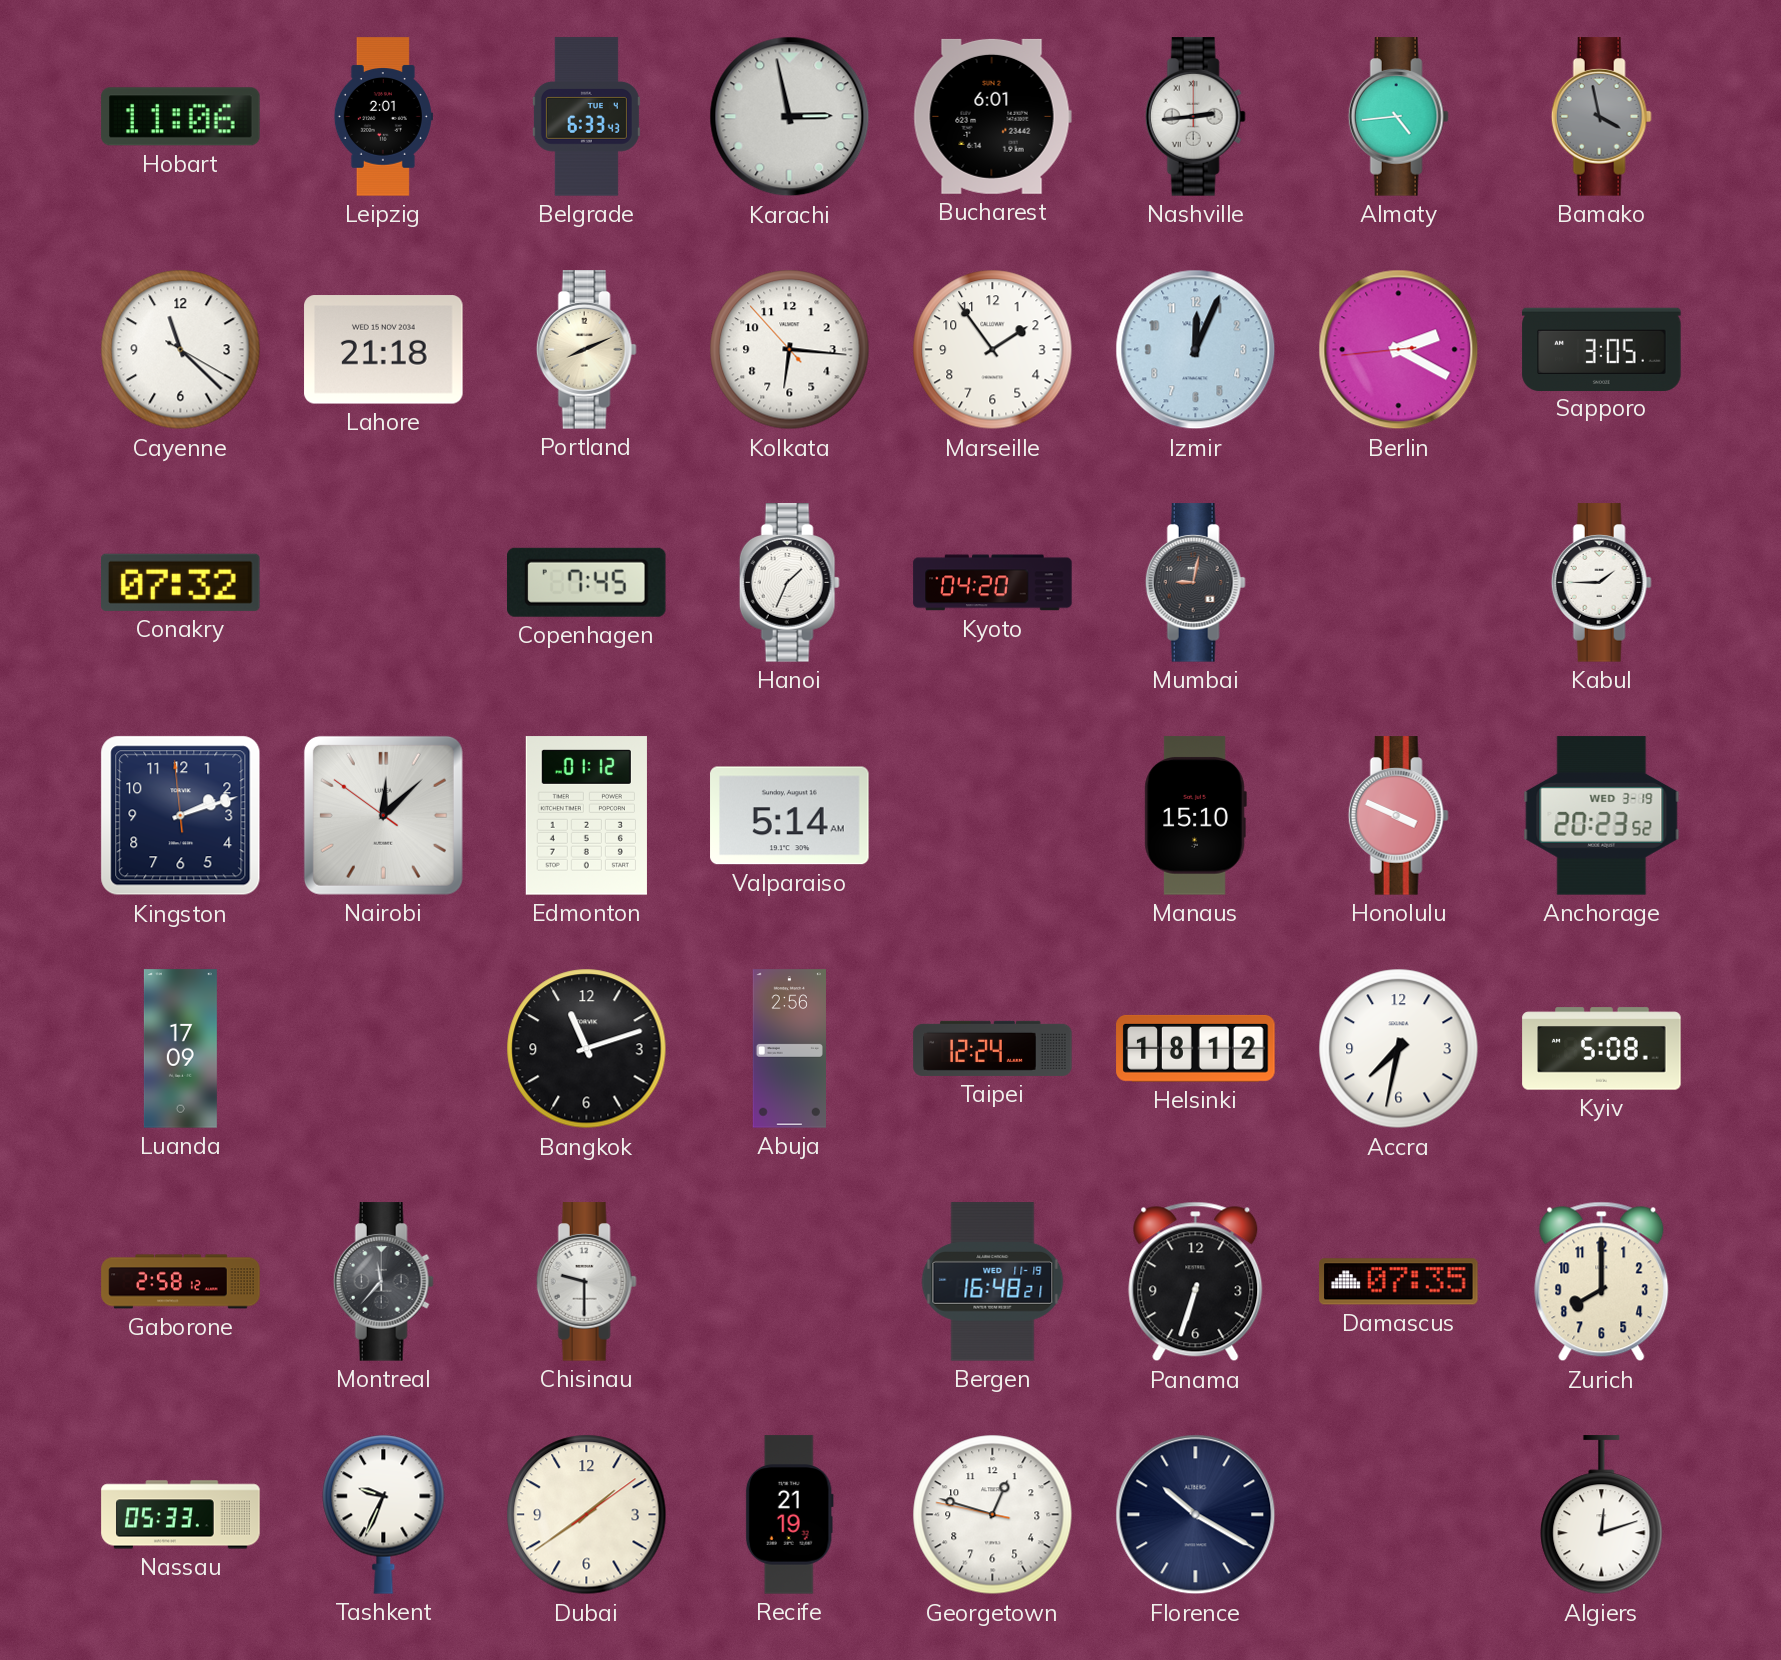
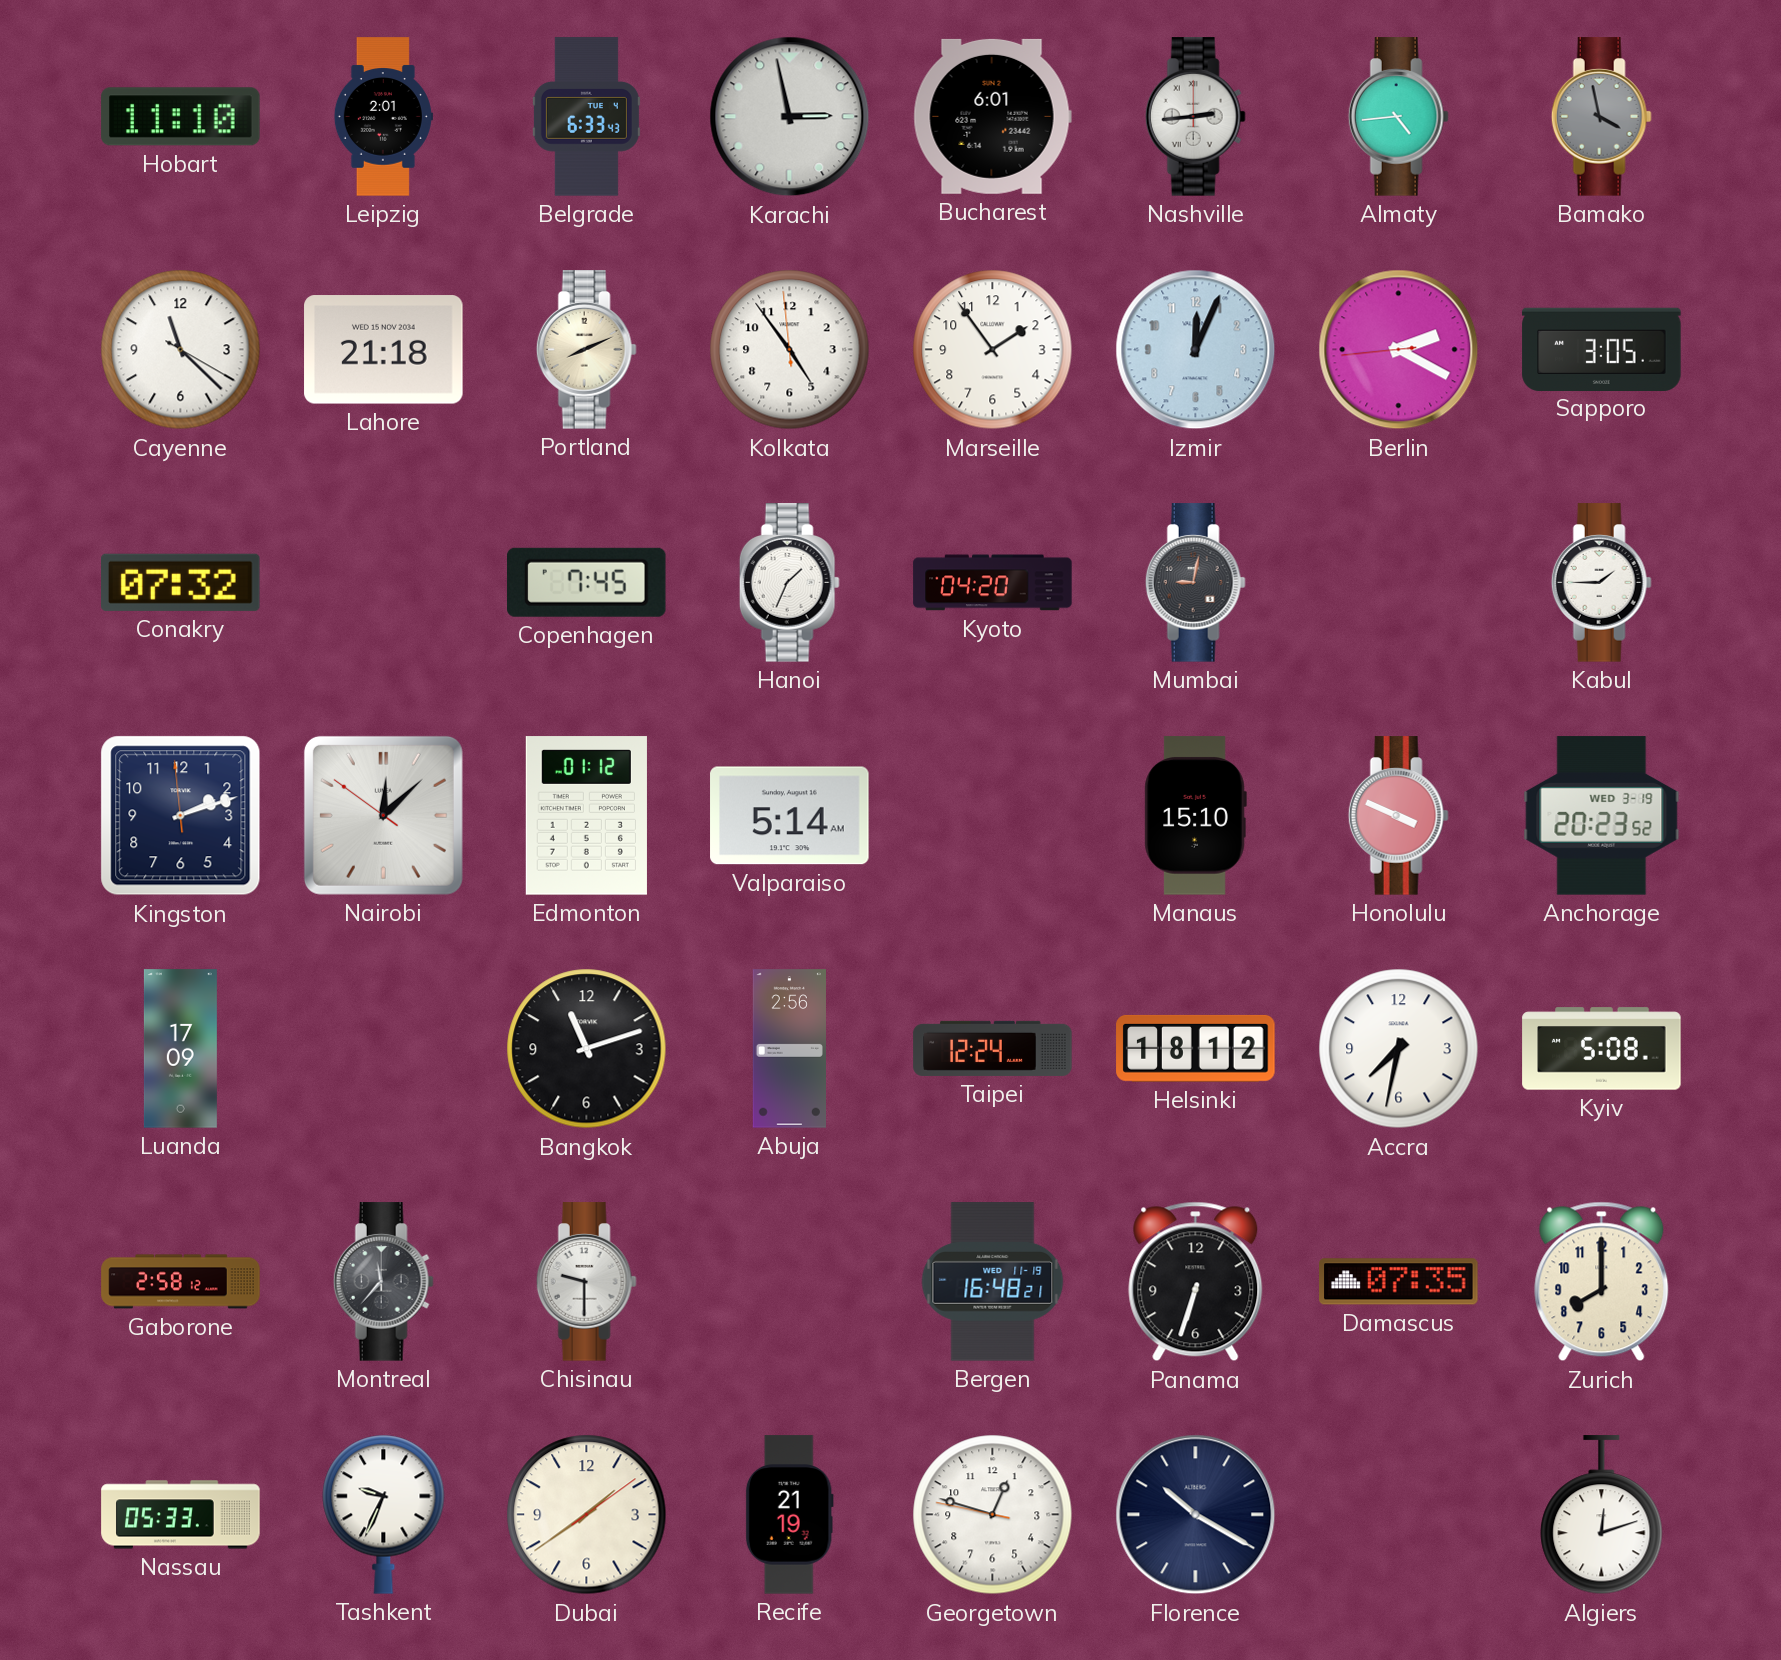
Hobart: 11:06 -> 11:10 (181, 117)
Kolkata: 6:15 -> 4:53 (790, 350)
